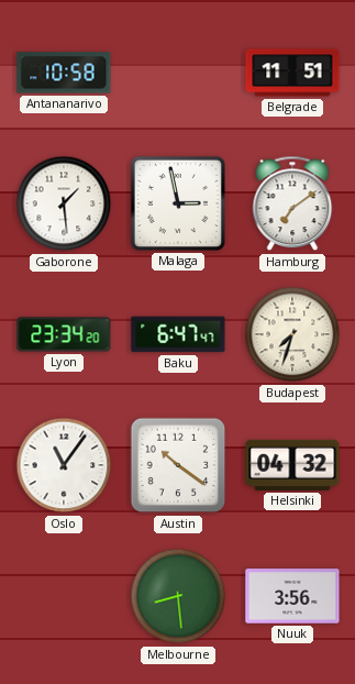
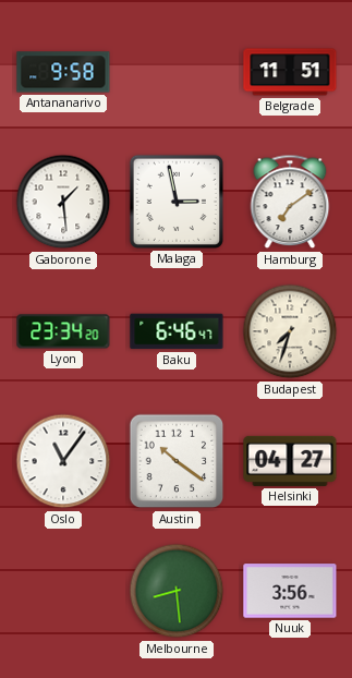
Antananarivo: 10:58 -> 9:58 (63, 72)
Baku: 6:47 -> 6:46 (177, 331)
Helsinki: 04:32 -> 04:27 (290, 461)
